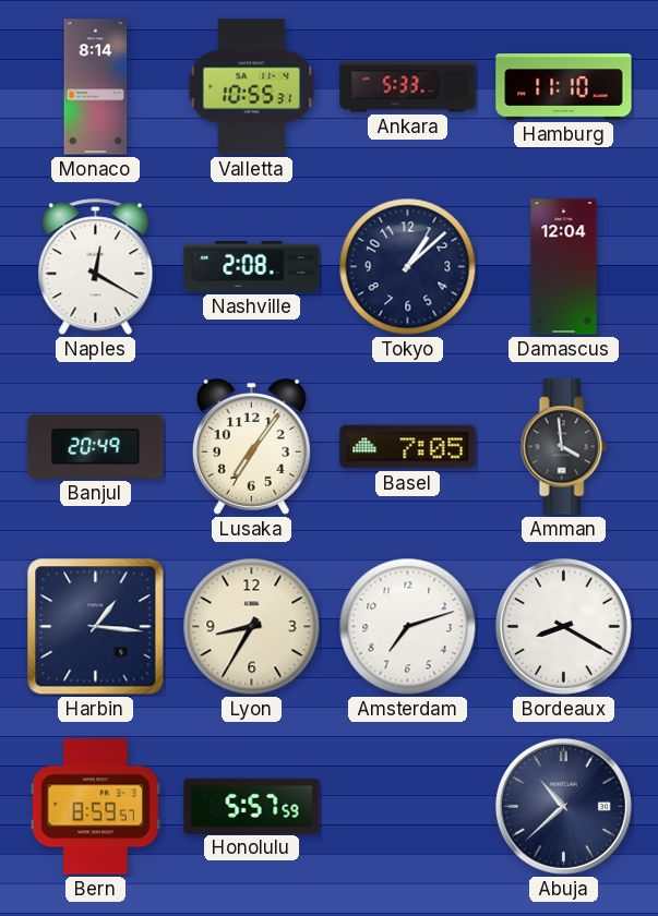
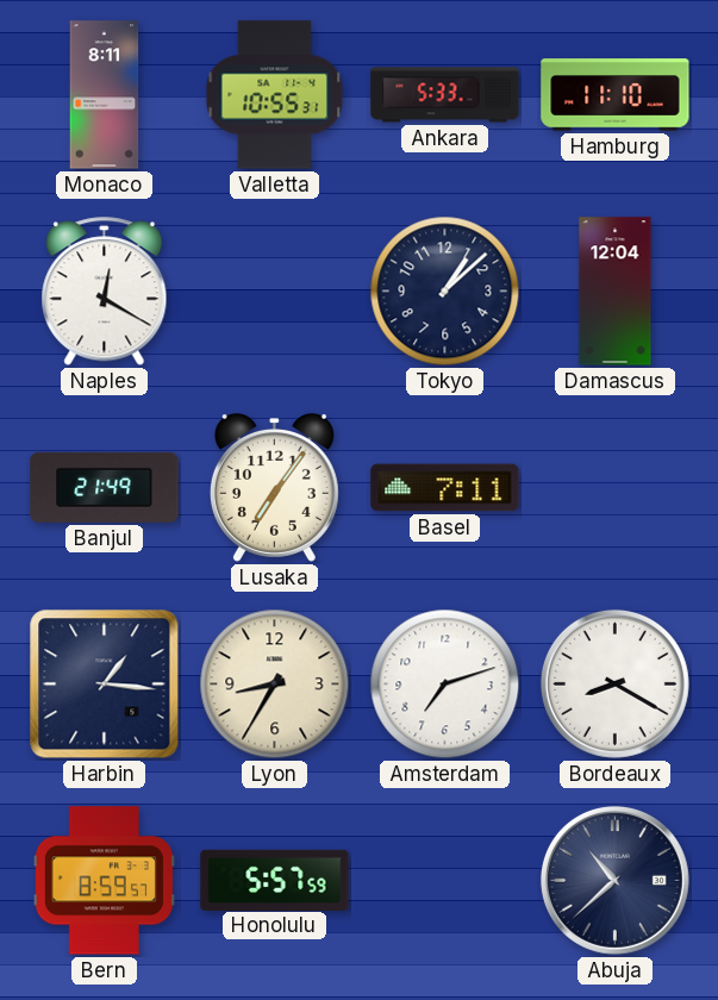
Monaco: 8:14 -> 8:11 (105, 95)
Nashville: 2:08 -> none (252, 267)
Banjul: 20:49 -> 21:49 (105, 487)
Basel: 7:05 -> 7:11 (445, 488)
Amman: 3:59 -> none (563, 447)
